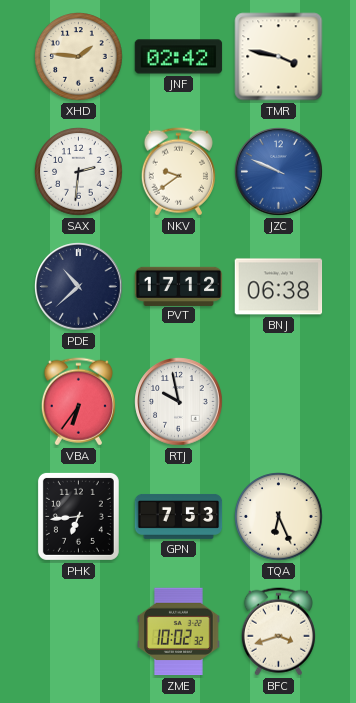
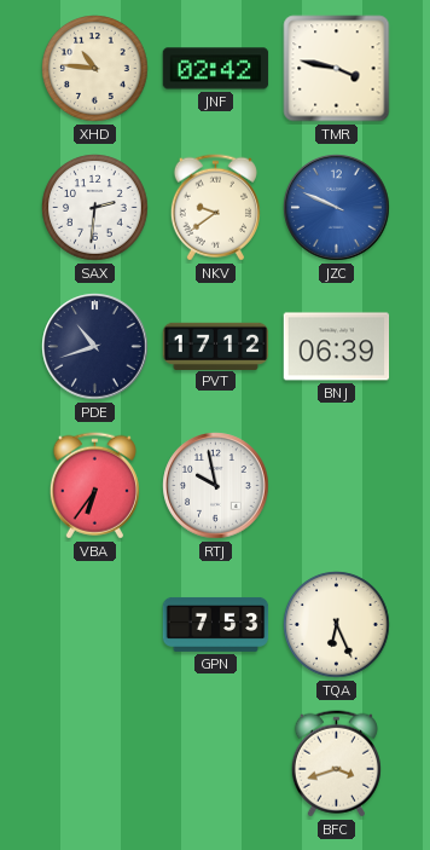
XHD: 1:46 -> 10:46 (95, 69)
PDE: 10:38 -> 10:42 (95, 347)
BNJ: 06:38 -> 06:39 (337, 347)
PHK: 6:44 -> none (78, 516)
ZME: 10:02 -> none (179, 632)
